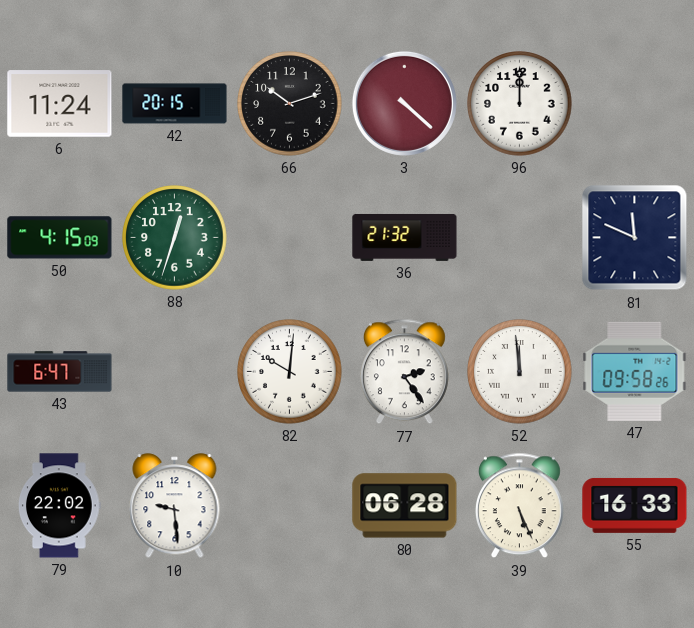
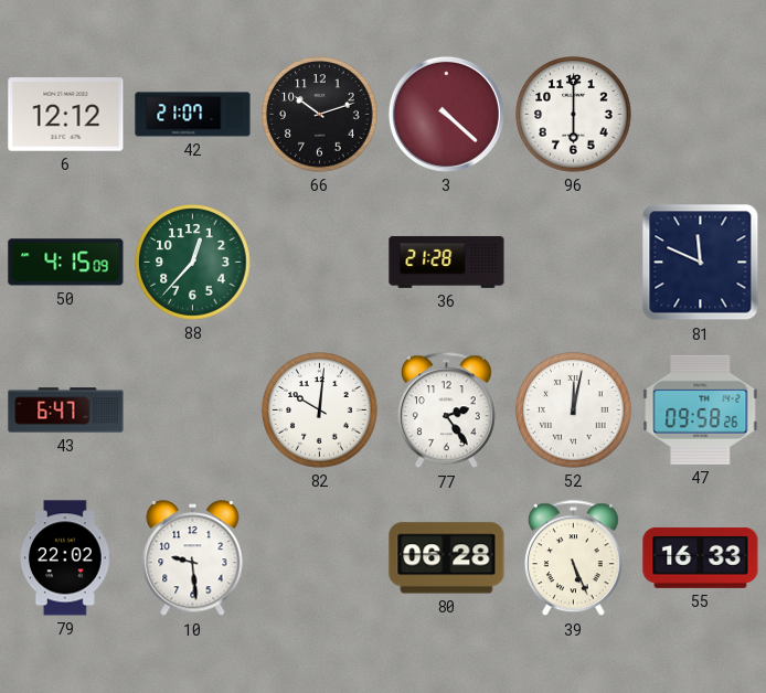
6: 11:24 -> 12:12 (66, 115)
42: 20:15 -> 21:07 (193, 115)
96: 12:00 -> 6:00 (574, 115)
88: 12:33 -> 12:37 (193, 263)
36: 21:32 -> 21:28 (447, 262)
52: 11:59 -> 12:02 (574, 411)
